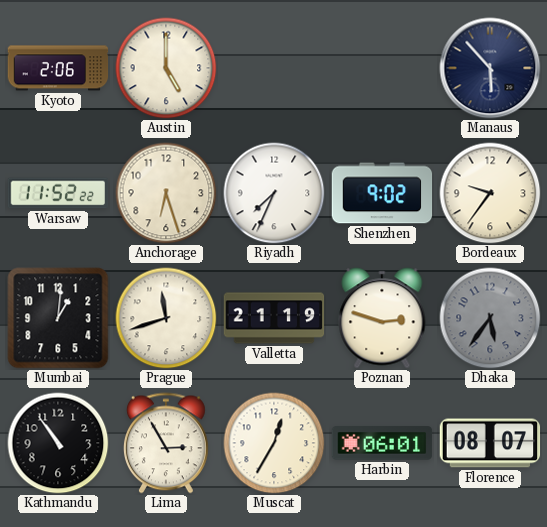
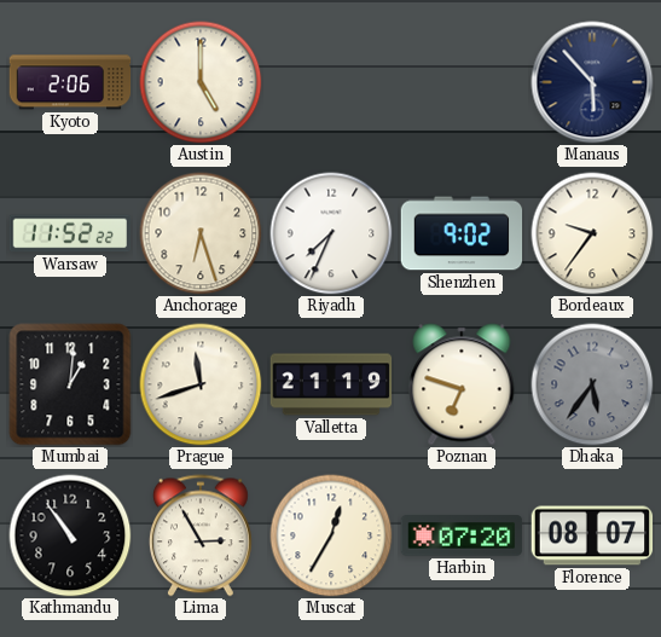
Poznan: 2:48 -> 6:48 (462, 384)
Harbin: 06:01 -> 07:20 (462, 535)
